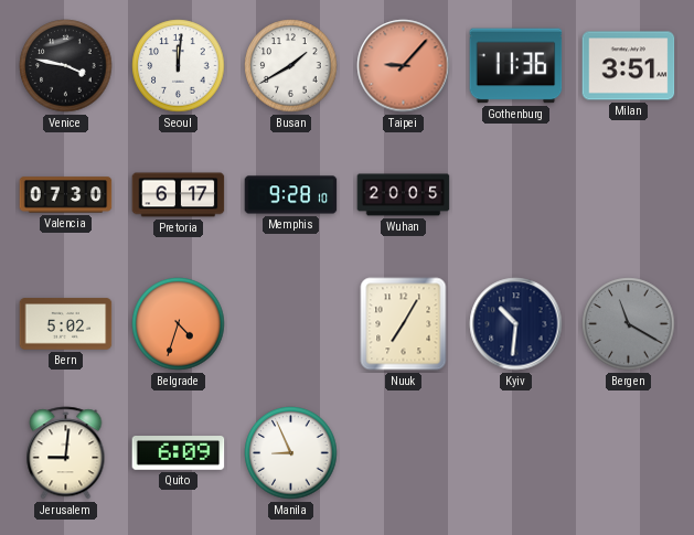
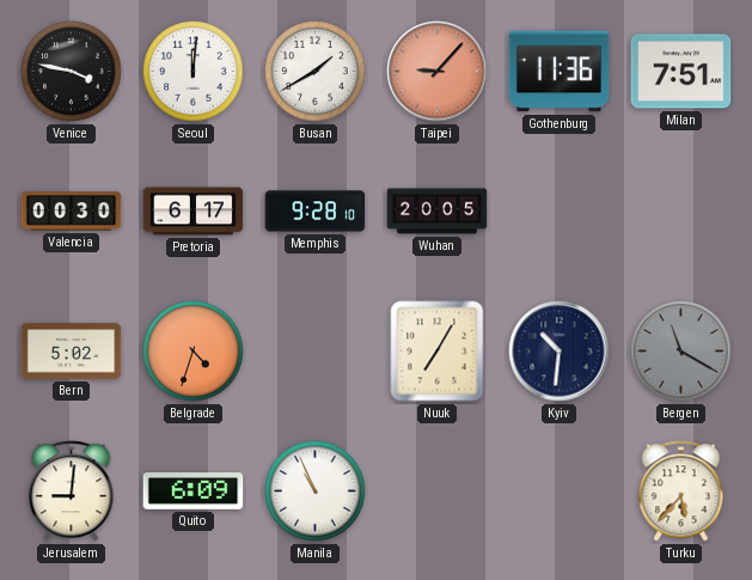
Milan: 3:51 -> 7:51 (681, 72)
Valencia: 07:30 -> 00:30 (72, 212)
Manila: 8:56 -> 10:56 (316, 492)
Turku: none -> 5:37 (681, 492)
